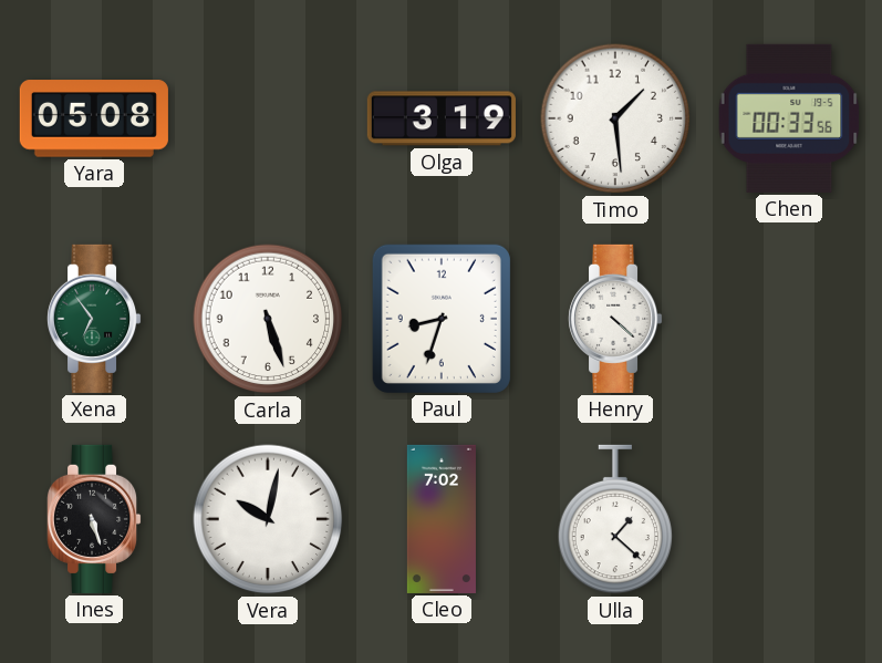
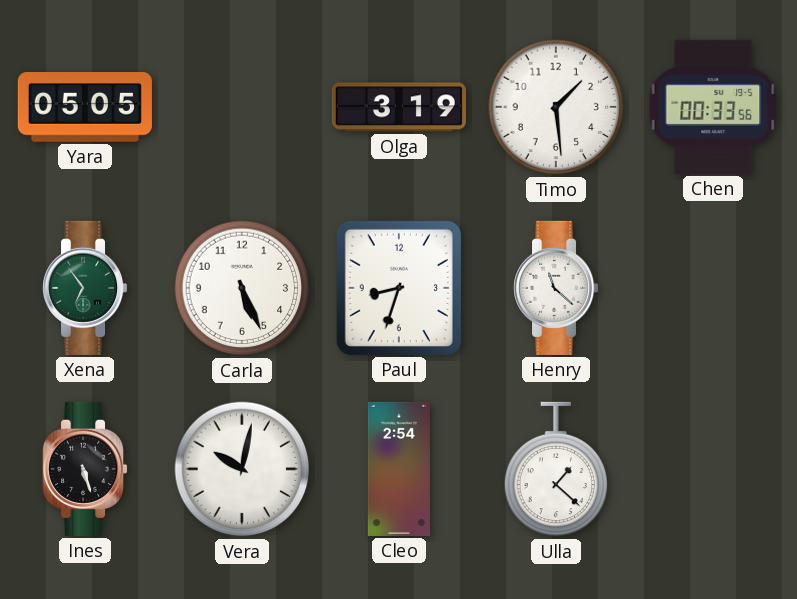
Yara: 05:08 -> 05:05 (85, 107)
Carla: 5:27 -> 5:26 (242, 288)
Henry: 4:22 -> 11:22 (557, 288)
Cleo: 7:02 -> 2:54 (399, 469)
